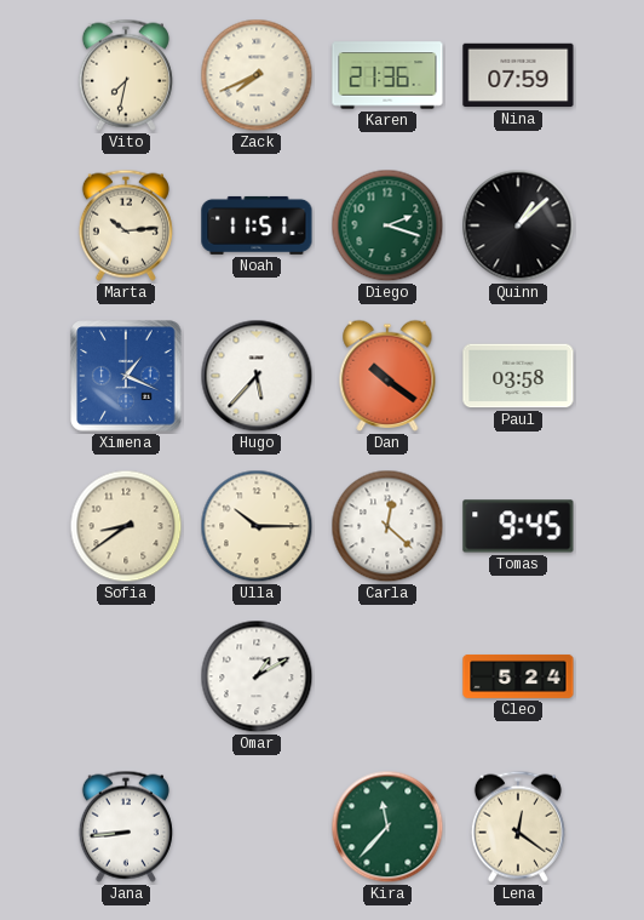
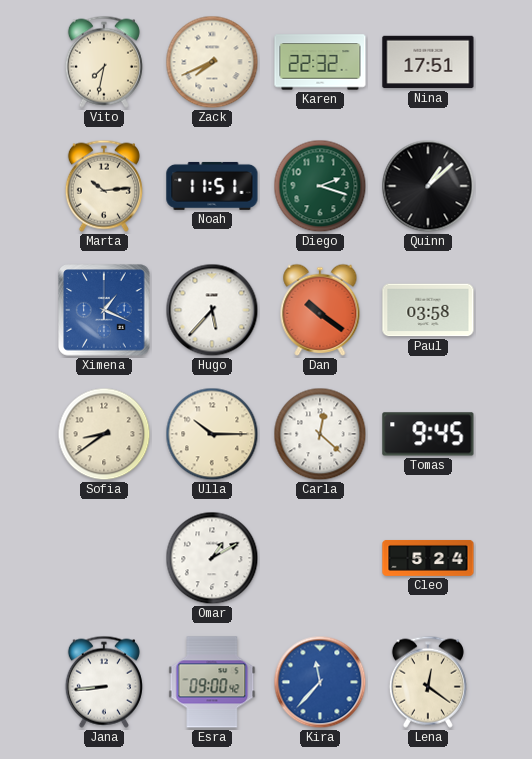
Karen: 21:36 -> 22:32 (320, 62)
Nina: 07:59 -> 17:51 (428, 62)
Esra: none -> 09:00 (212, 682)
Kira dial: green -> blue (320, 682)
